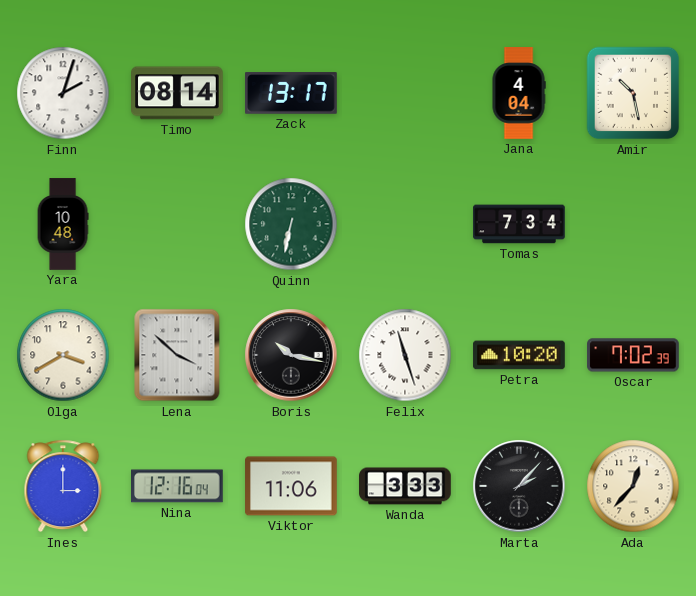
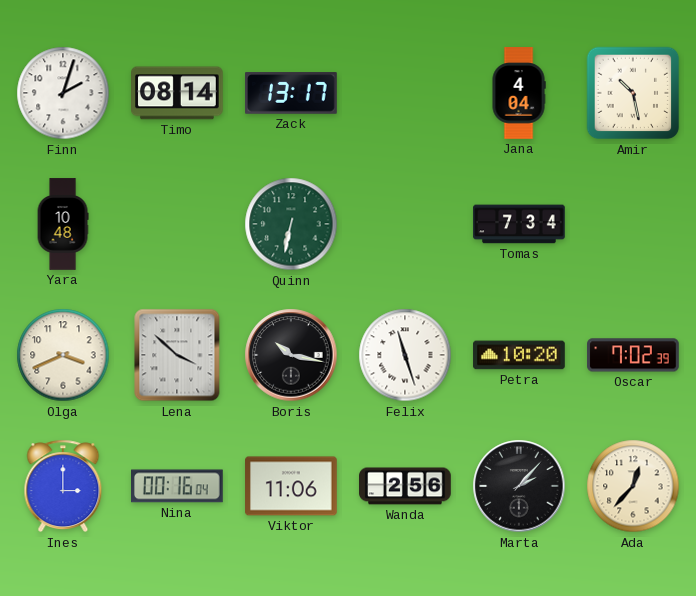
Olga: 3:40 -> 3:41 (63, 355)
Nina: 12:16 -> 00:16 (178, 486)
Wanda: 3:33 -> 2:56 (405, 486)
